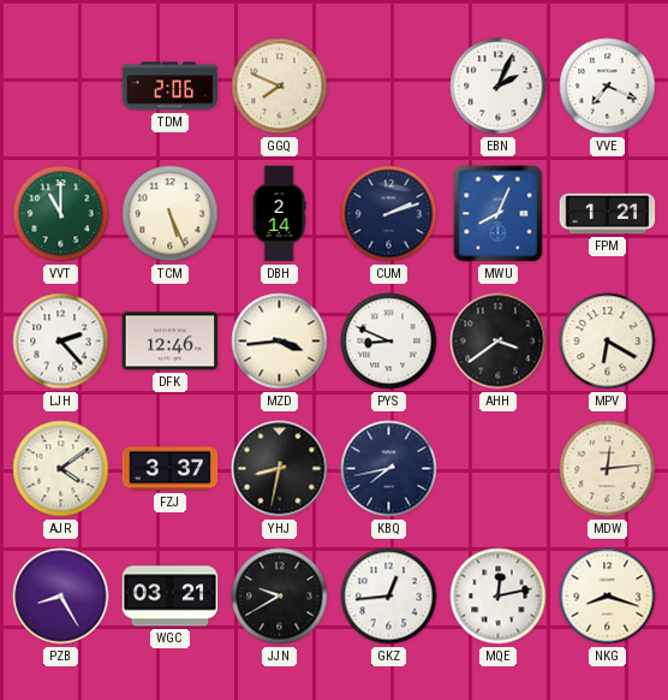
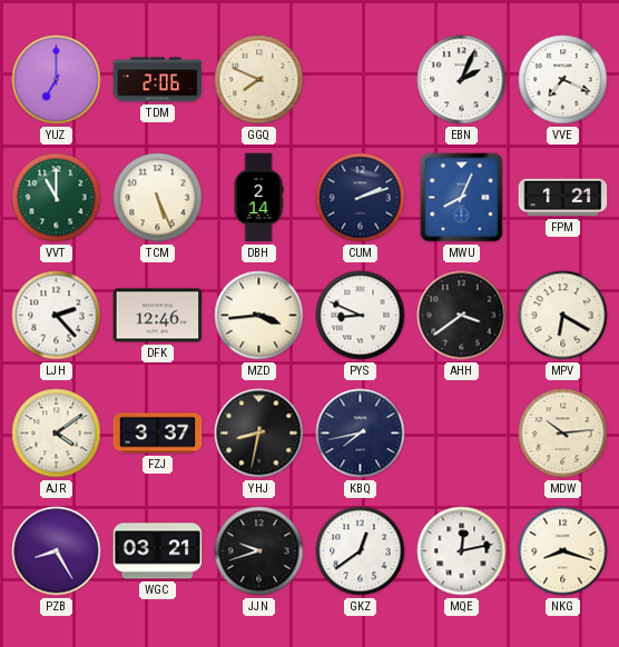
YUZ: none -> 7:00 (57, 80)
MDW: 12:14 -> 10:14 (563, 434)
JJN: 9:40 -> 9:42 (259, 551)
GKZ: 12:44 -> 12:39 (361, 551)
